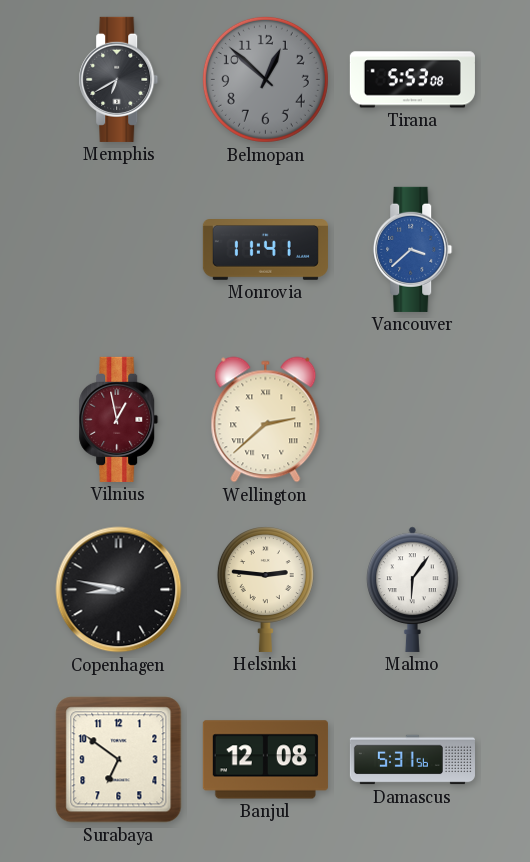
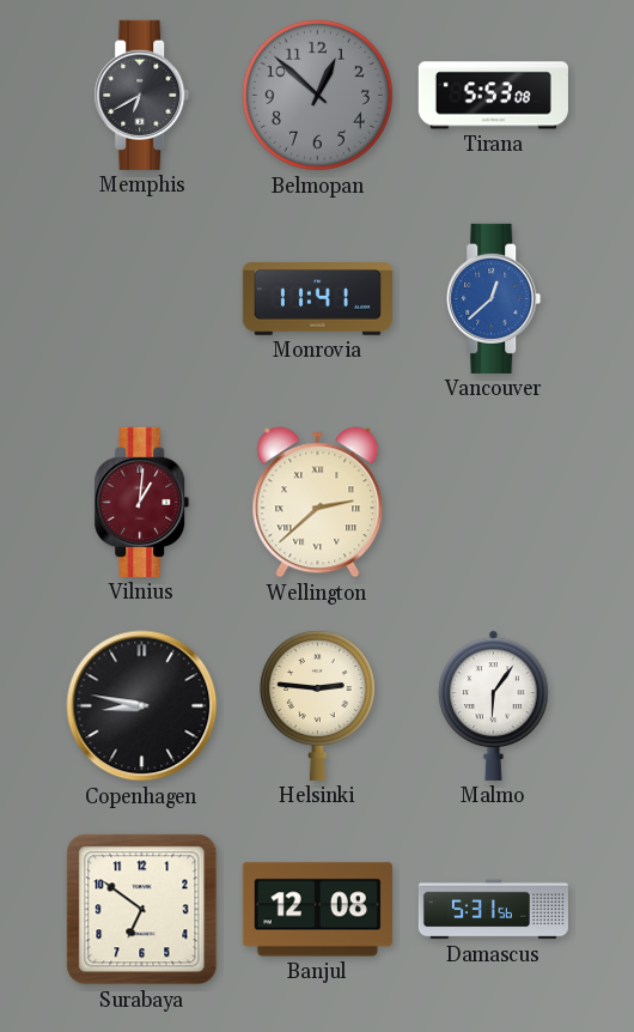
Vancouver: 3:38 -> 12:38 (494, 298)
Vilnius: 12:58 -> 1:01 (142, 502)
